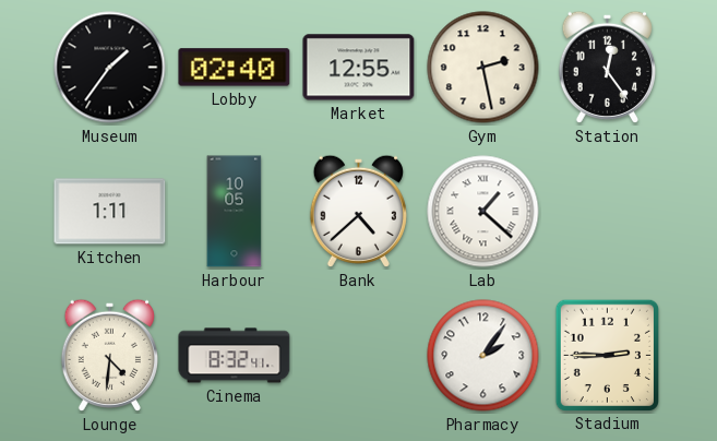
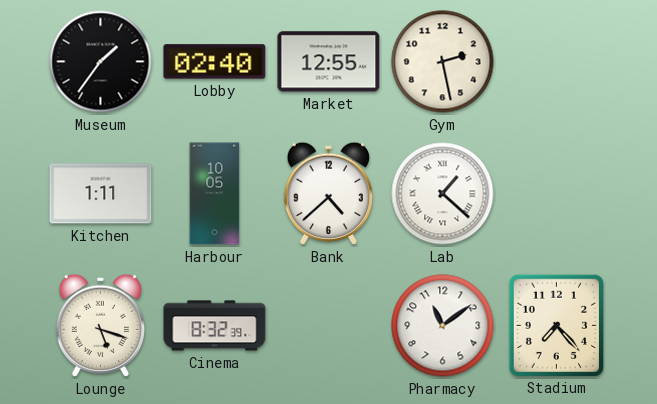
Station: 12:24 -> none (607, 67)
Lounge: 4:31 -> 5:18 (100, 325)
Cinema: 8:32:41 -> 8:32:39 (215, 326)
Pharmacy: 2:06 -> 11:09 (443, 326)
Stadium: 2:45 -> 7:23 (556, 325)
